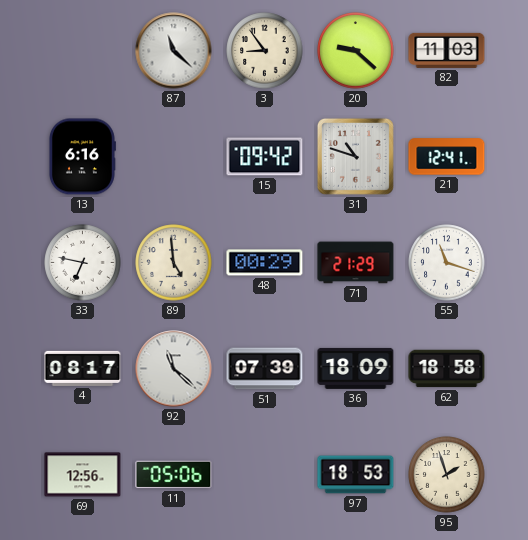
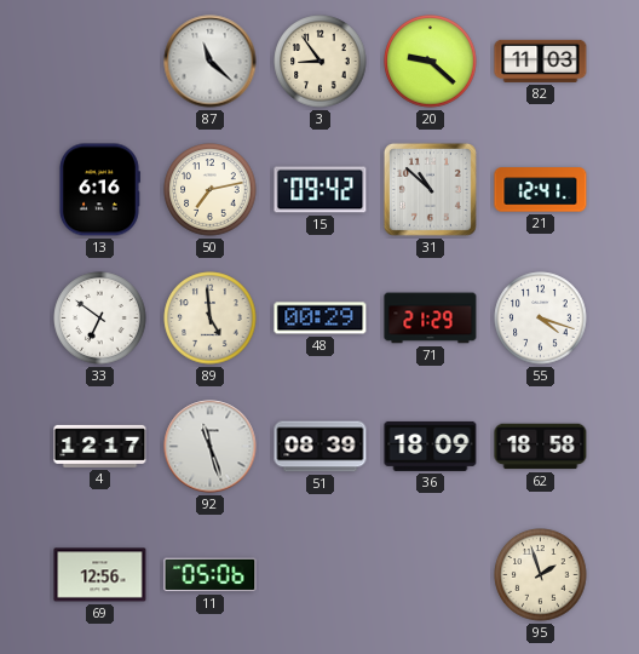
50: none -> 7:13 (211, 190)
31: 10:48 -> 10:52 (430, 189)
33: 6:47 -> 6:51 (100, 319)
55: 11:18 -> 4:18 (541, 319)
4: 08:17 -> 12:17 (100, 446)
92: 11:22 -> 11:27 (211, 447)
51: 07:39 -> 08:39 (321, 447)
97: 18:53 -> none (356, 475)
